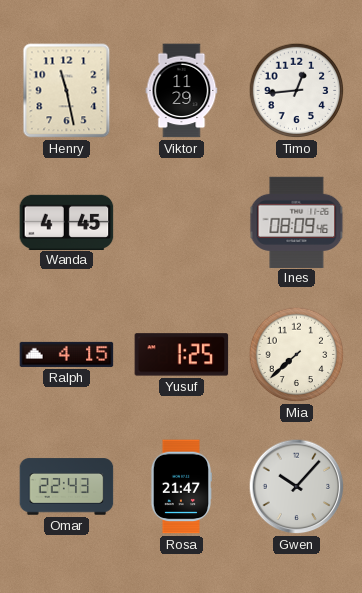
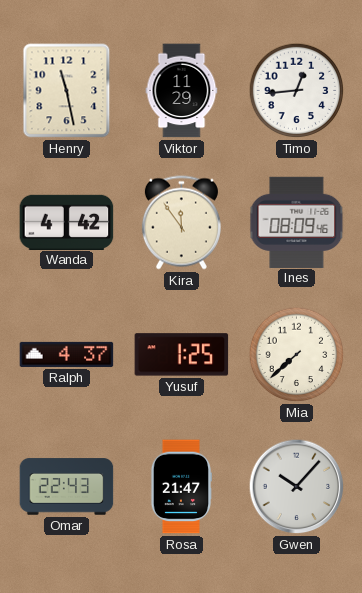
Wanda: 4:45 -> 4:42 (67, 222)
Kira: none -> 11:54 (181, 223)
Ralph: 4:15 -> 4:37 (67, 354)
